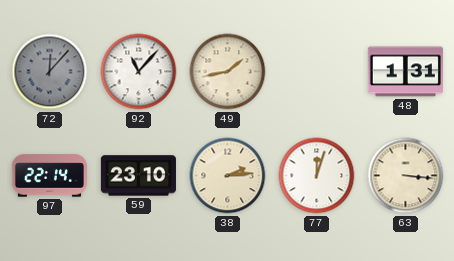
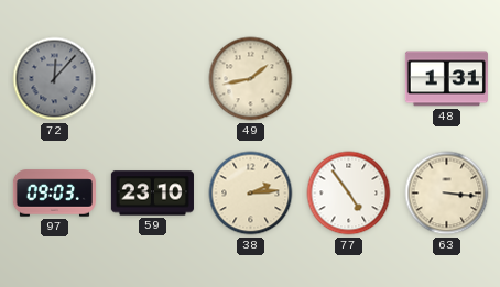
92: 11:07 -> none (139, 72)
97: 22:14 -> 09:03 (54, 194)
77: 12:03 -> 4:54 (349, 194)
